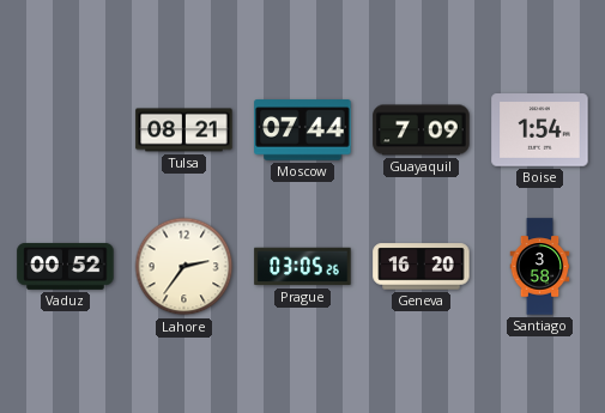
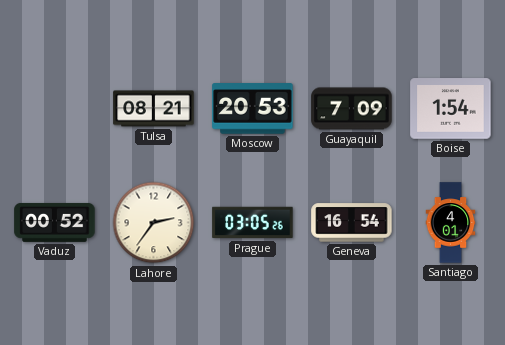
Moscow: 07:44 -> 20:53 (253, 109)
Geneva: 16:20 -> 16:54 (352, 223)
Santiago: 3:58 -> 4:01 (451, 223)
